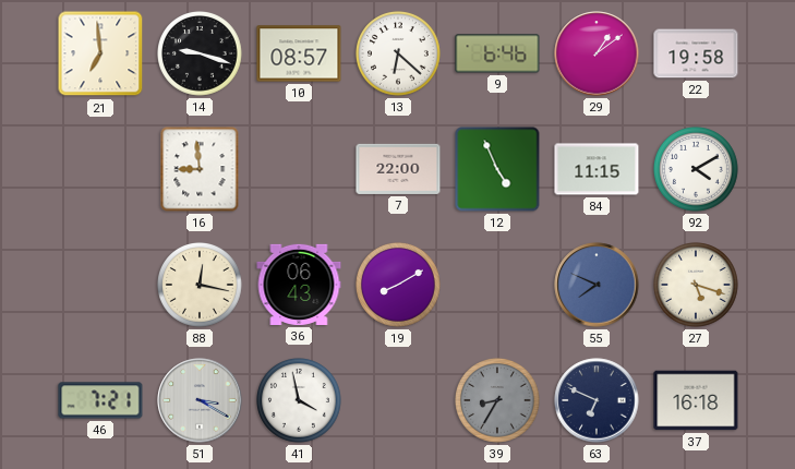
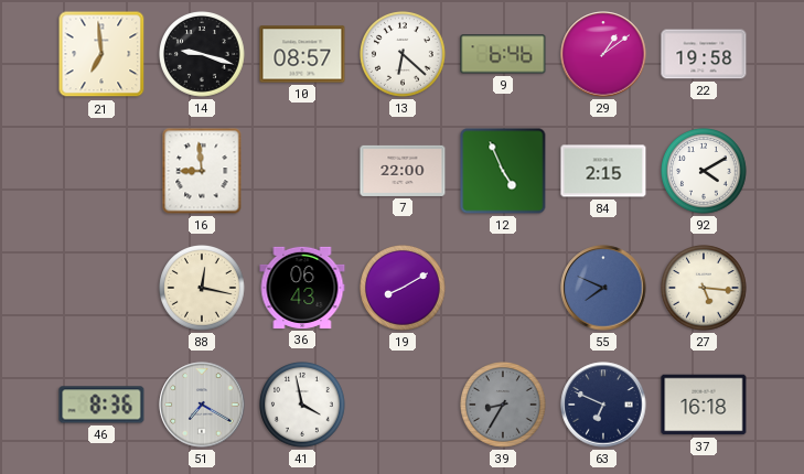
84: 11:15 -> 2:15 (603, 171)
27: 5:18 -> 5:16 (705, 289)
46: 7:21 -> 8:36 (101, 405)
51: 3:20 -> 7:20 (202, 405)
